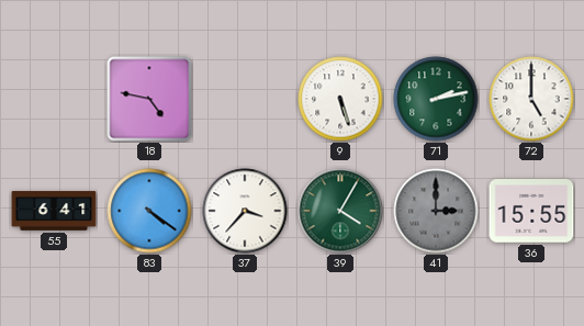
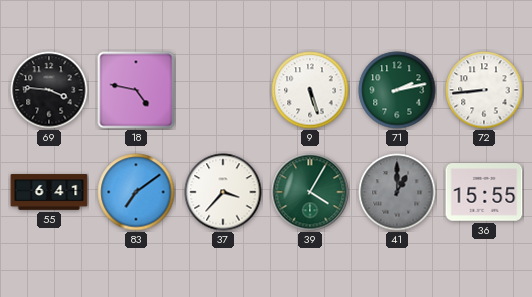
69: none -> 3:46 (49, 90)
72: 5:00 -> 8:44 (484, 90)
83: 4:21 -> 7:09 (136, 192)
41: 3:00 -> 1:00 (397, 192)
